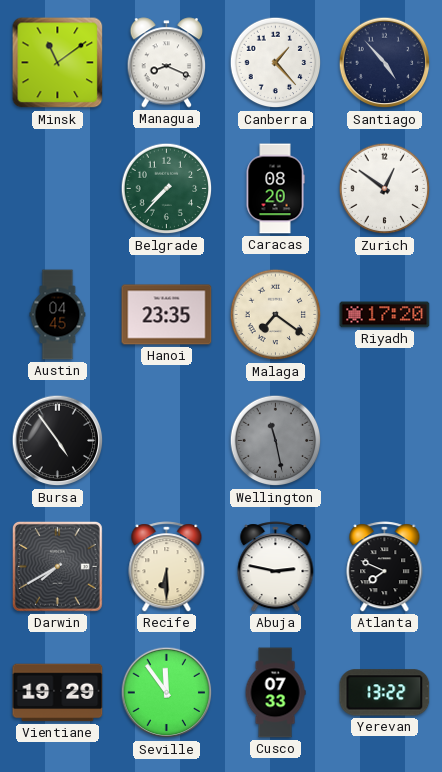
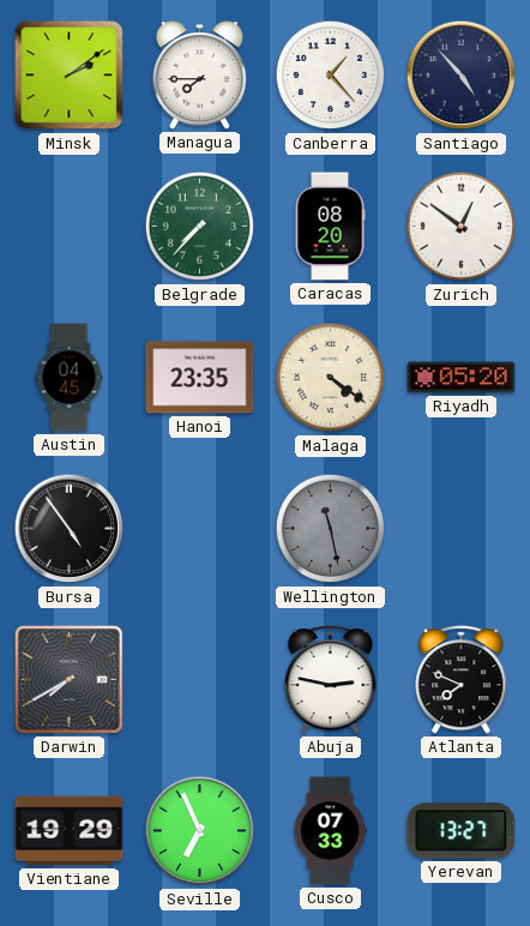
Minsk: 11:09 -> 2:09 (70, 76)
Managua: 8:19 -> 7:45 (200, 76)
Malaga: 7:21 -> 4:21 (331, 378)
Riyadh: 17:20 -> 05:20 (462, 378)
Recife: 6:30 -> none (167, 567)
Seville: 11:54 -> 6:56 (200, 831)
Yerevan: 13:22 -> 13:27 (462, 831)
